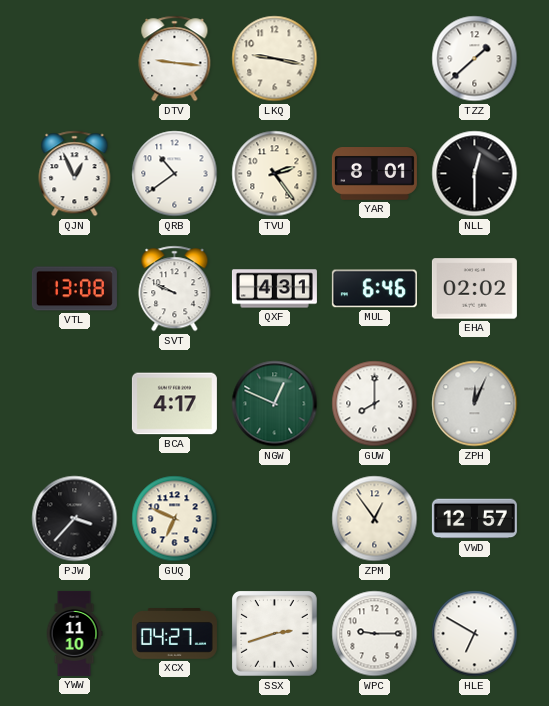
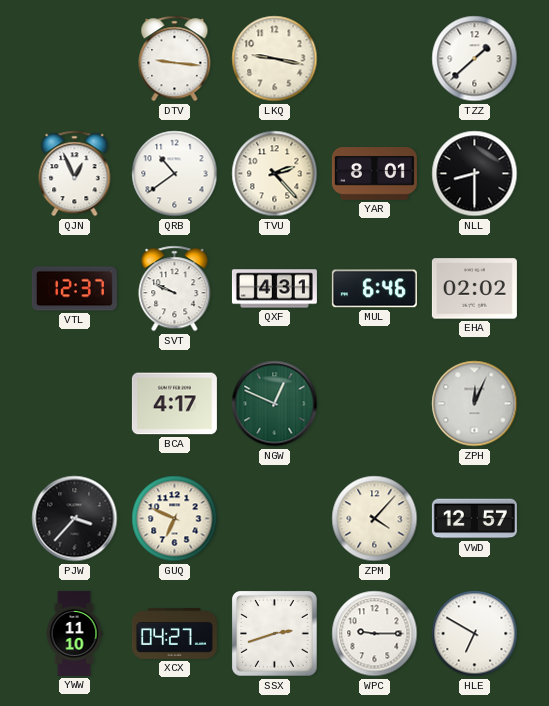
TVU: 2:24 -> 2:23 (275, 174)
NLL: 12:30 -> 8:30 (475, 174)
VTL: 13:08 -> 12:37 (74, 289)
GUW: 8:00 -> none (375, 404)
ZPM: 12:54 -> 4:07 (375, 519)
